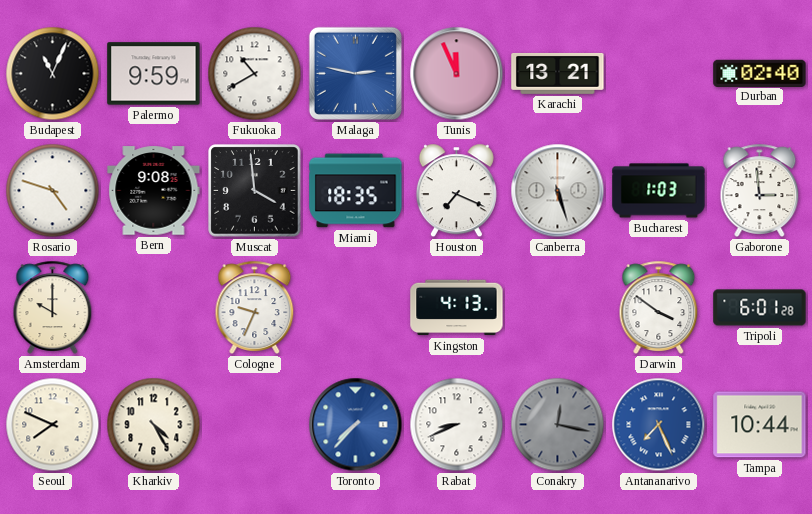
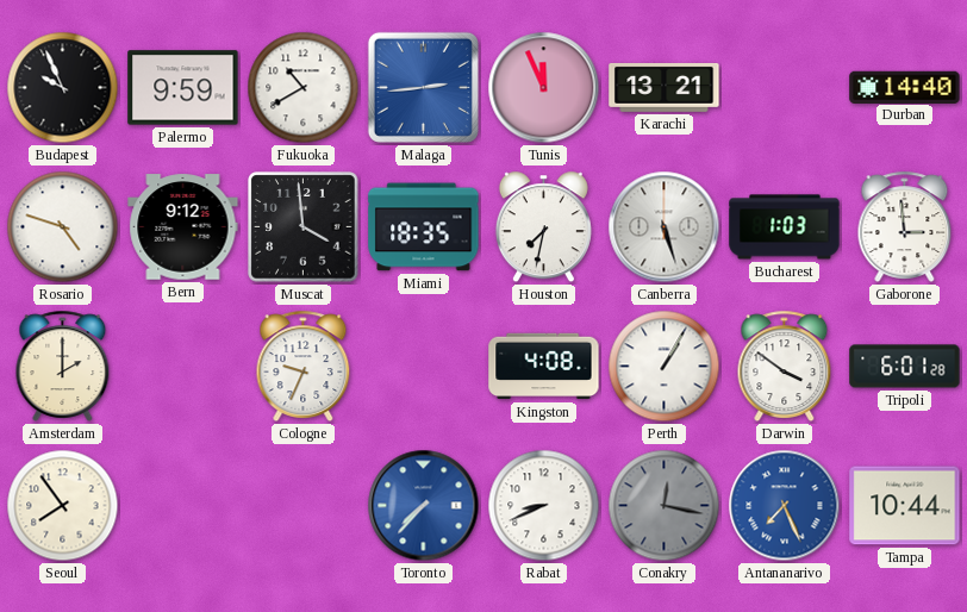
Budapest: 11:04 -> 9:56 (63, 88)
Malaga: 2:47 -> 2:44 (423, 87)
Durban: 02:40 -> 14:40 (905, 87)
Bern: 9:08 -> 9:12 (183, 227)
Houston: 7:19 -> 7:32 (543, 227)
Amsterdam: 10:00 -> 2:00 (63, 366)
Kingston: 4:13 -> 4:08 (544, 367)
Perth: none -> 1:05 (665, 367)
Seoul: 7:49 -> 7:54 (63, 506)
Kharkiv: 4:25 -> none (154, 425)
